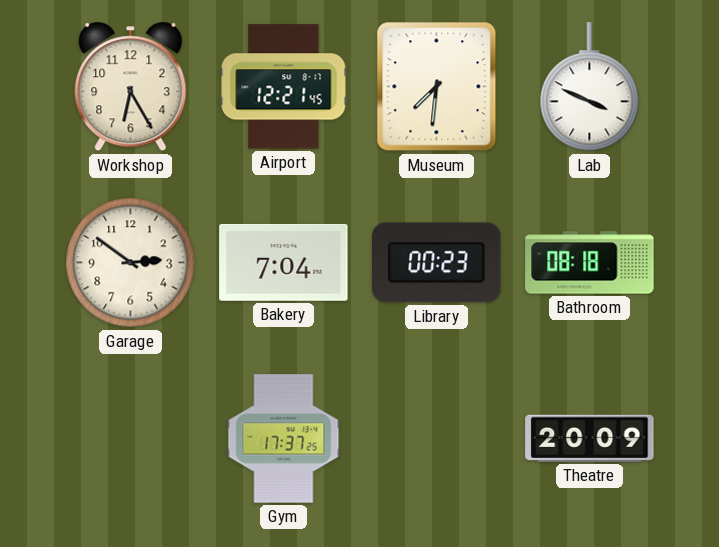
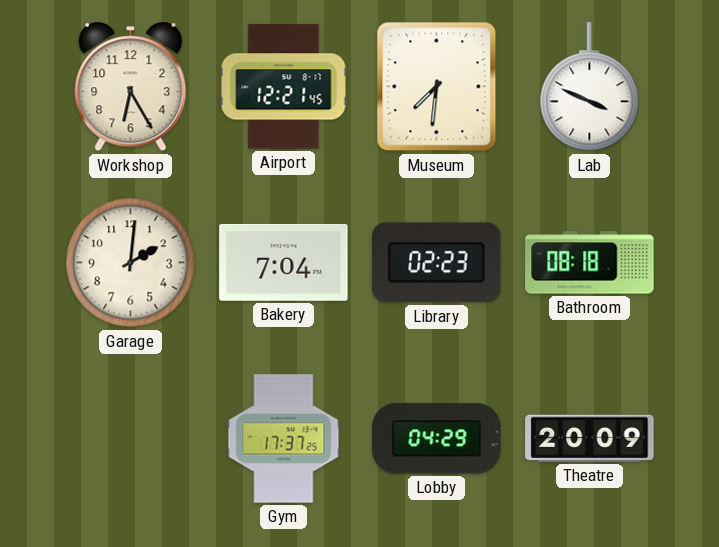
Garage: 2:51 -> 2:01 (131, 263)
Library: 00:23 -> 02:23 (437, 263)
Lobby: none -> 04:29 (437, 439)
